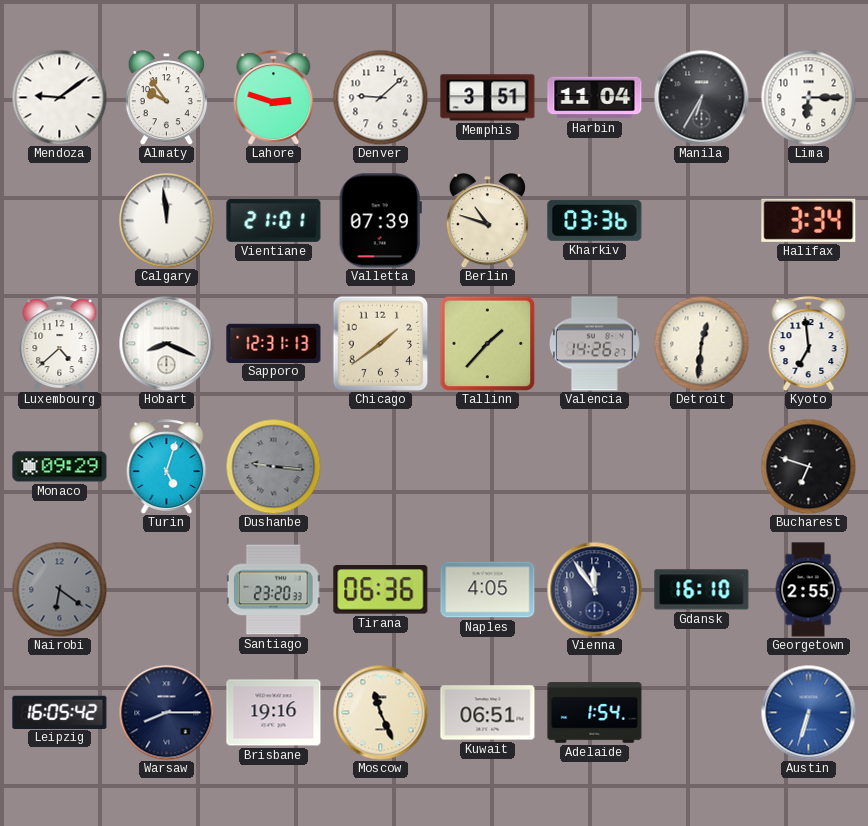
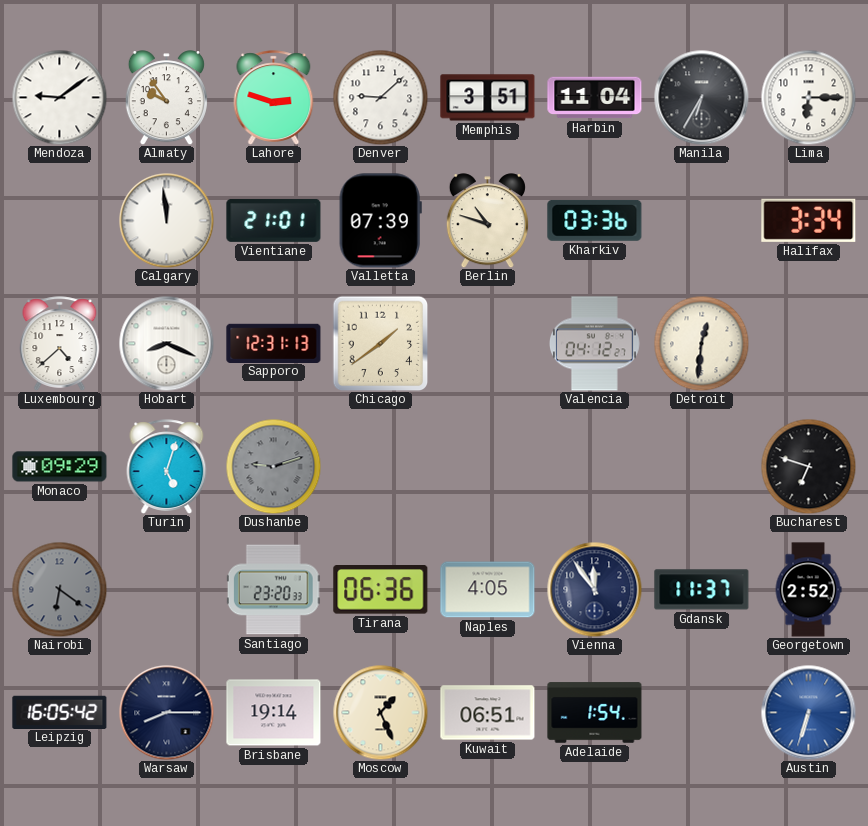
Tallinn: 1:37 -> none (487, 343)
Valencia: 14:26 -> 04:12 (594, 344)
Kyoto: 6:59 -> none (809, 344)
Dushanbe: 9:16 -> 9:12 (273, 466)
Gdansk: 16:10 -> 11:37 (702, 590)
Georgetown: 2:55 -> 2:52 (808, 590)
Brisbane: 19:16 -> 19:14 (274, 713)
Moscow: 11:26 -> 1:26 (380, 712)
